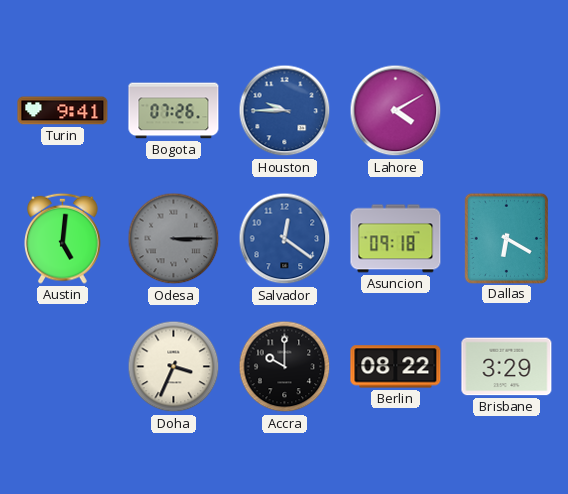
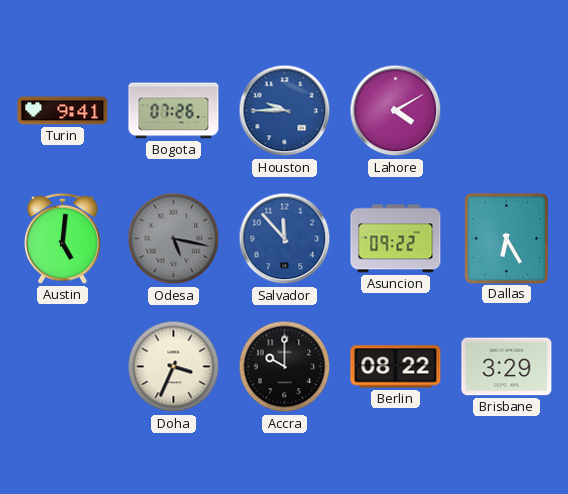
Odesa: 3:15 -> 5:17 (174, 239)
Salvador: 12:21 -> 11:53 (285, 239)
Asuncion: 09:18 -> 09:22 (396, 239)
Dallas: 6:20 -> 6:25 (506, 238)
